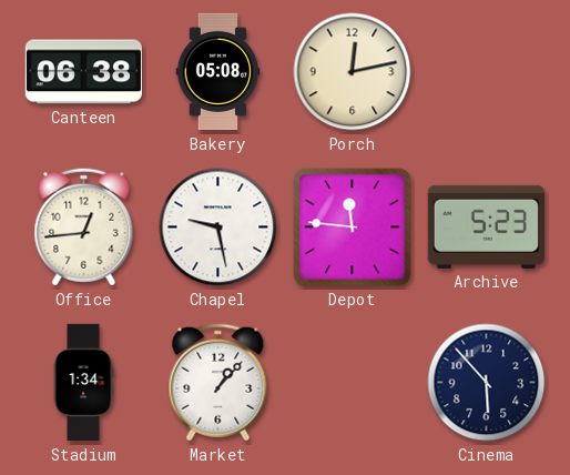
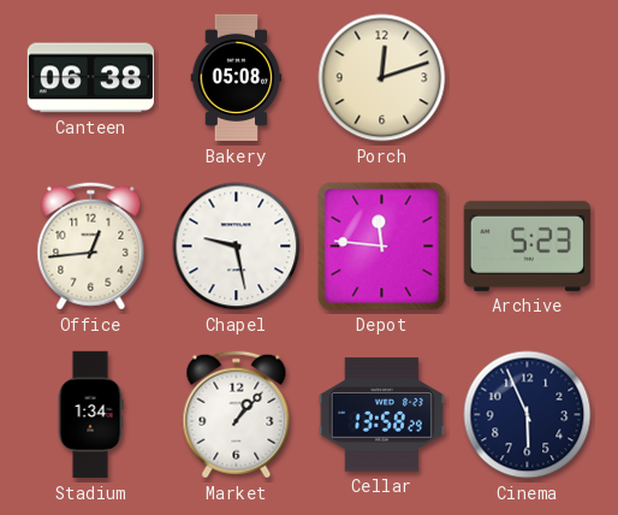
Porch: 12:13 -> 12:12 (382, 78)
Cellar: none -> 13:58 (381, 415)
Cinema: 5:53 -> 5:56 (528, 415)
